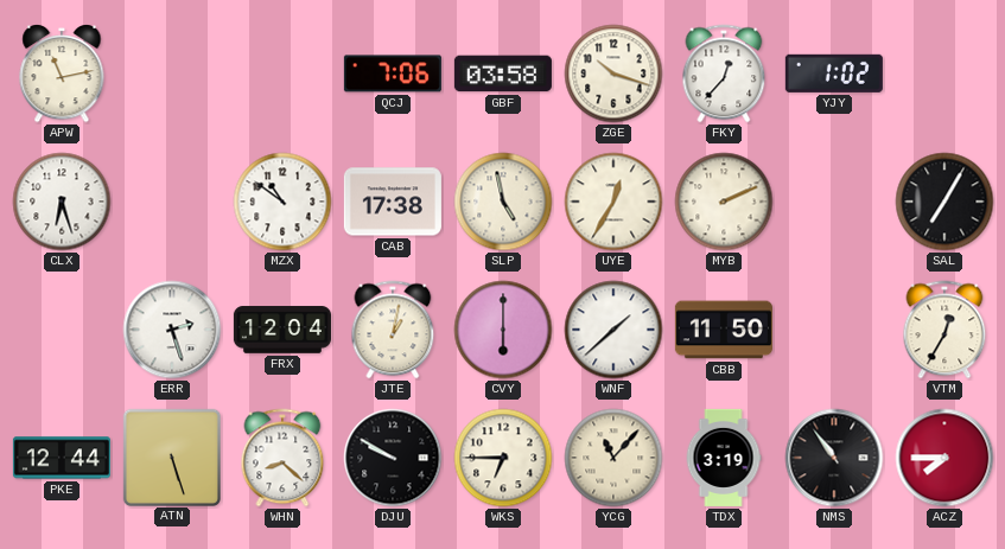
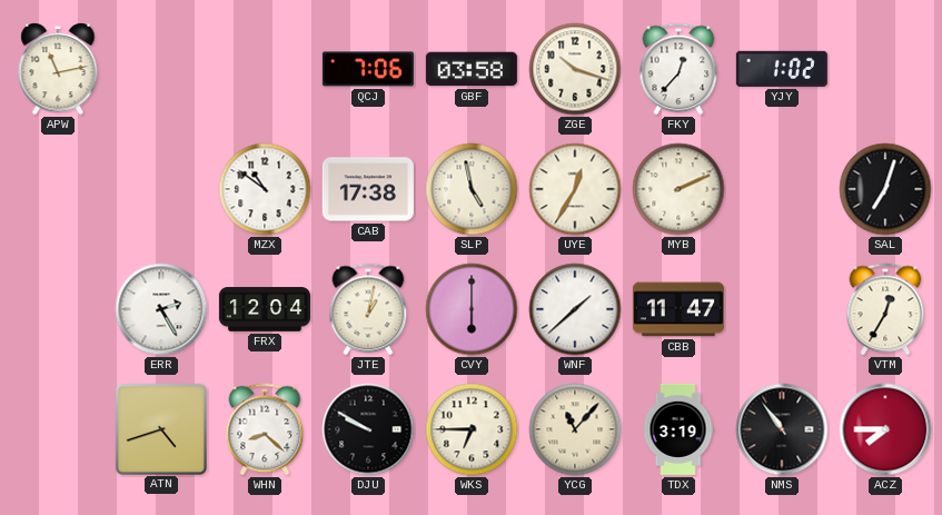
CLX: 6:27 -> none (62, 202)
SAL: 7:05 -> 7:03 (885, 189)
ERR: 2:27 -> 2:25 (161, 309)
CBB: 11:50 -> 11:47 (678, 309)
PKE: 12:44 -> none (62, 458)
ATN: 5:27 -> 4:42 (160, 428)
